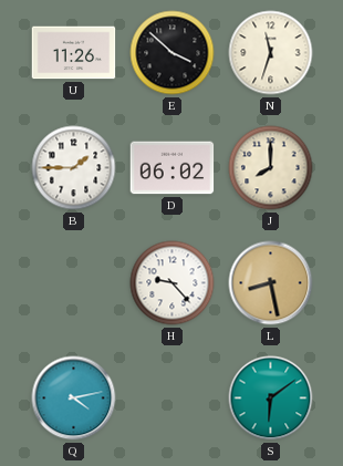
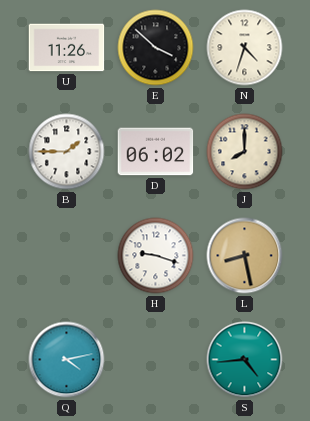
N: 11:33 -> 4:33 (245, 48)
H: 9:23 -> 9:18 (156, 256)
S: 6:09 -> 4:44 (245, 360)
